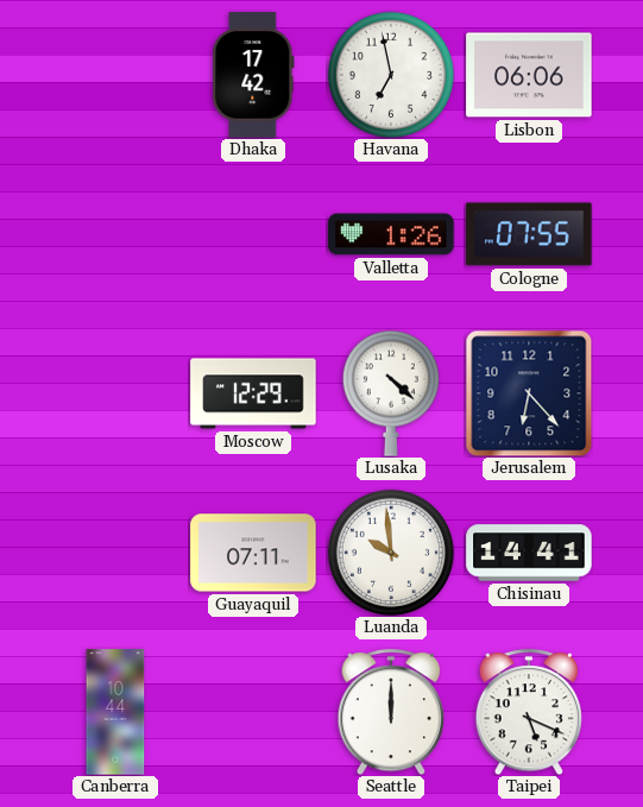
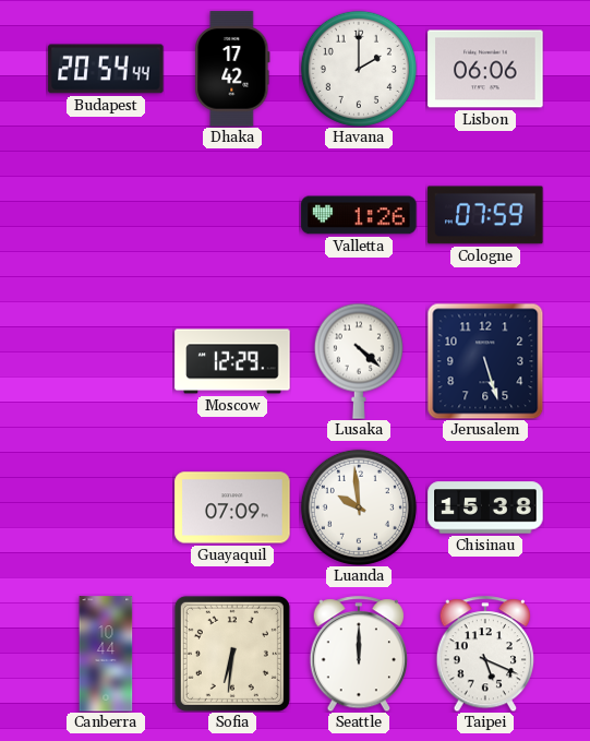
Budapest: none -> 20:54 (106, 69)
Havana: 6:58 -> 2:00 (359, 69)
Cologne: 07:55 -> 07:59 (485, 215)
Jerusalem: 6:23 -> 5:27 (485, 361)
Guayaquil: 07:11 -> 07:09 (232, 507)
Chisinau: 14:41 -> 15:38 (485, 507)
Sofia: none -> 6:31 (232, 654)
